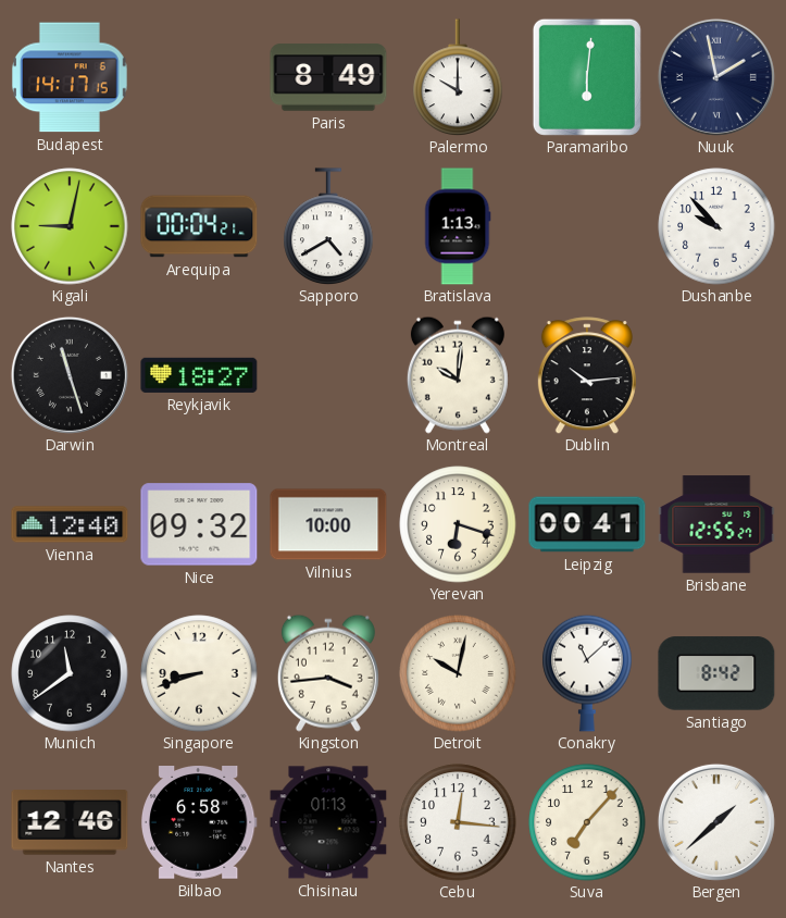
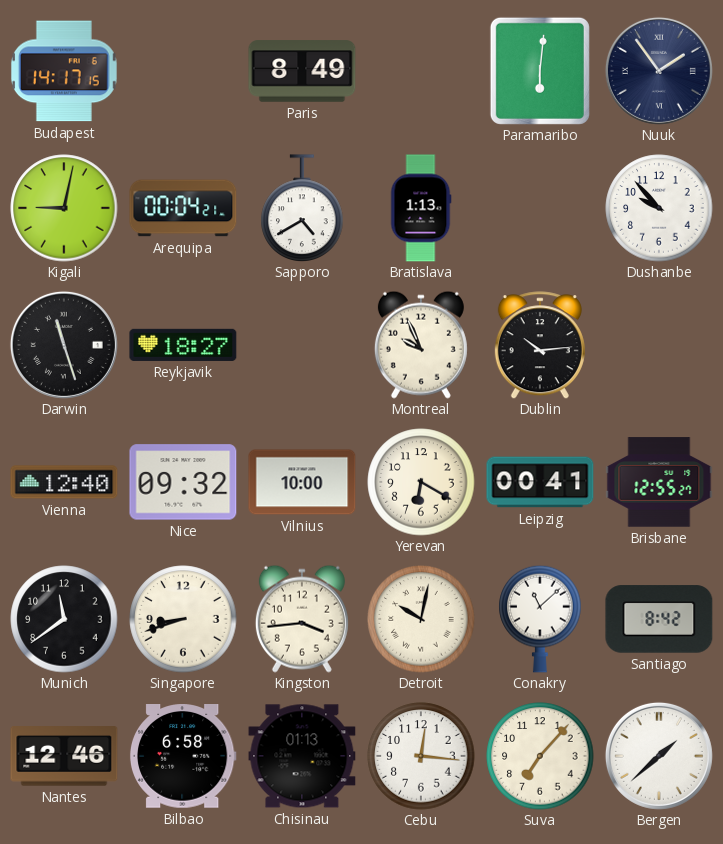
Palermo: 10:00 -> none (458, 77)
Nuuk: 1:58 -> 1:54 (659, 71)
Montreal: 10:01 -> 9:56 (421, 345)
Yerevan: 6:18 -> 6:20 (421, 482)
